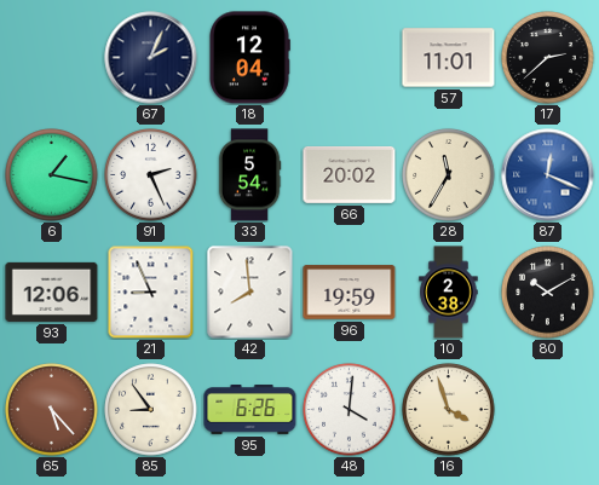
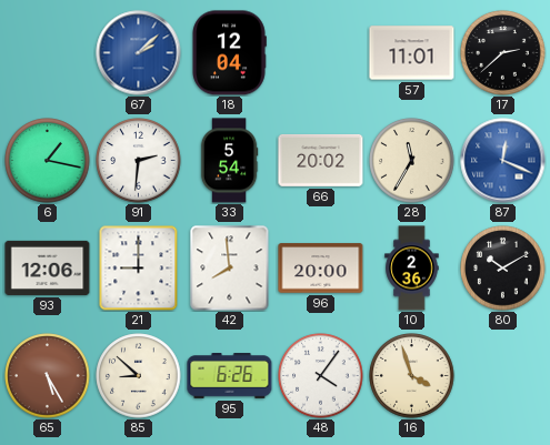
67: 2:04 -> 2:08 (139, 53)
67 dial: navy -> blue (139, 53)
91: 2:26 -> 2:31 (139, 161)
21: 8:56 -> 9:00 (139, 267)
96: 19:59 -> 20:00 (321, 269)
10: 2:38 -> 2:36 (412, 269)
65: 5:23 -> 5:25 (48, 376)
85: 8:54 -> 8:52 (139, 376)
48: 4:01 -> 4:06 (321, 376)
